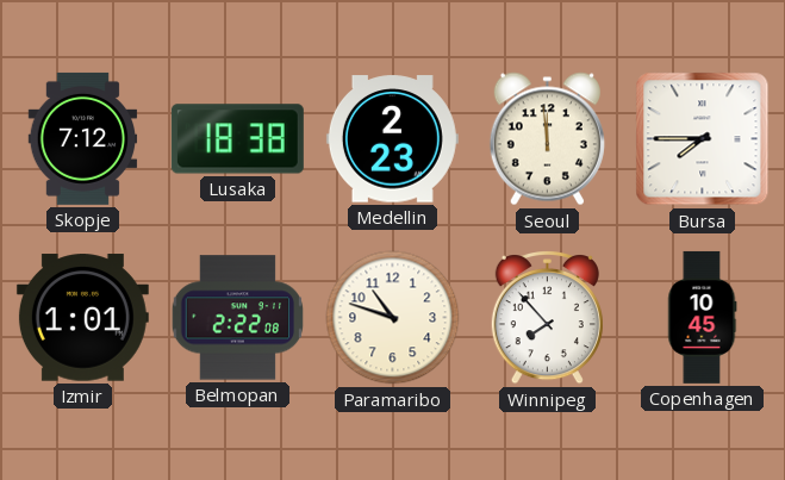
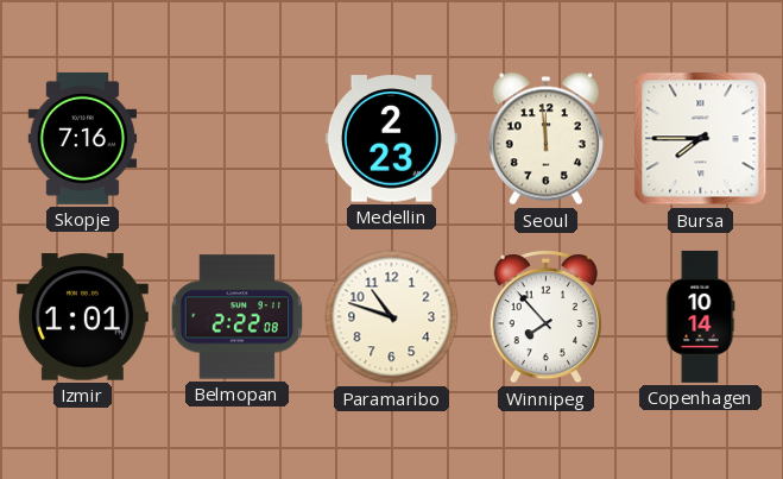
Skopje: 7:12 -> 7:16 (83, 138)
Lusaka: 18:38 -> none (237, 139)
Copenhagen: 10:45 -> 10:14 (701, 316)
